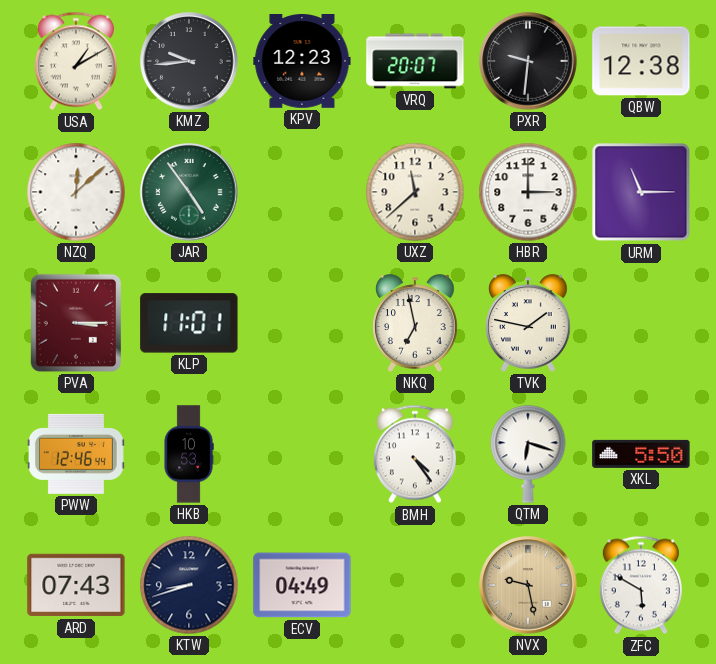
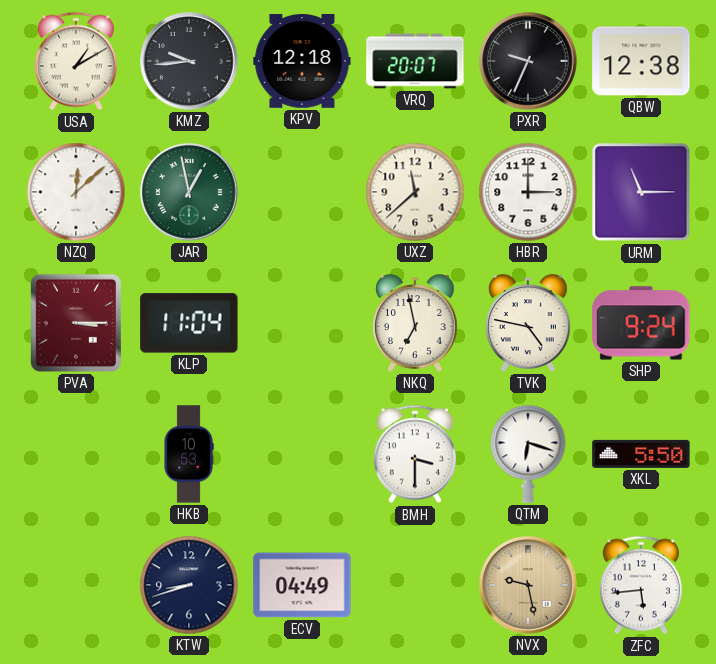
KPV: 12:23 -> 12:18 (302, 62)
PXR: 9:31 -> 9:34 (528, 61)
JAR: 4:54 -> 12:58 (189, 192)
KLP: 11:01 -> 11:04 (189, 323)
TVK: 1:47 -> 4:47 (528, 323)
SHP: none -> 9:24 (641, 323)
PWW: 12:46 -> none (77, 454)
BMH: 4:24 -> 3:30 (415, 454)
ARD: 07:43 -> none (76, 585)
ZFC: 5:50 -> 5:44 (641, 585)
